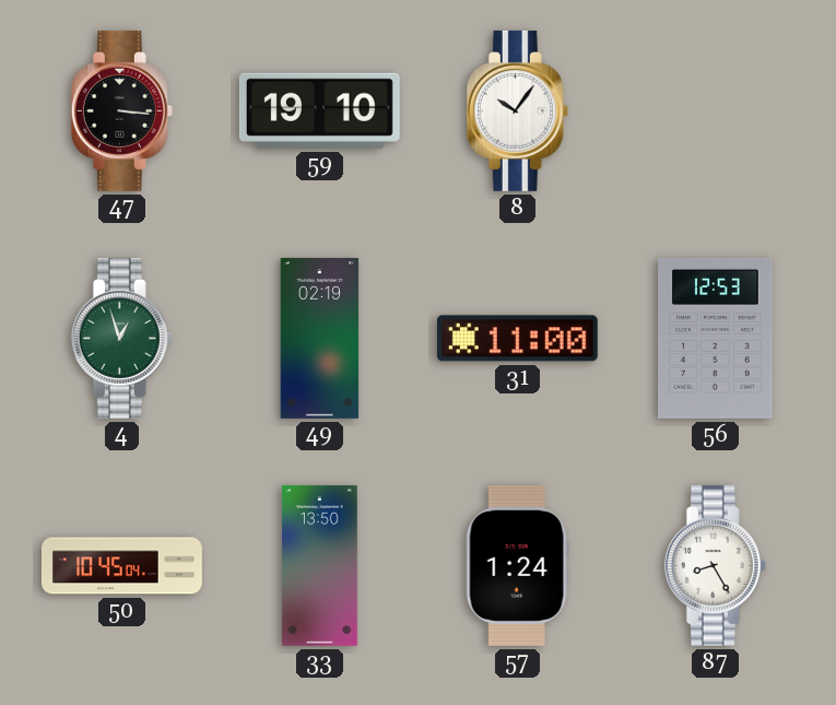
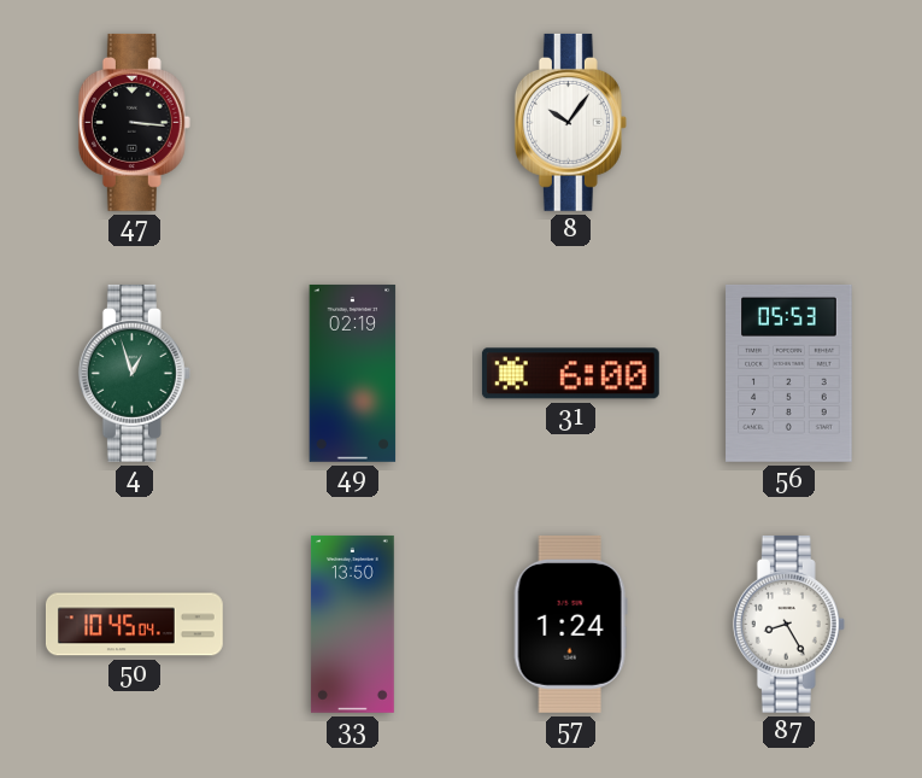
59: 19:10 -> none (319, 110)
31: 11:00 -> 6:00 (570, 374)
56: 12:53 -> 05:53 (789, 373)
